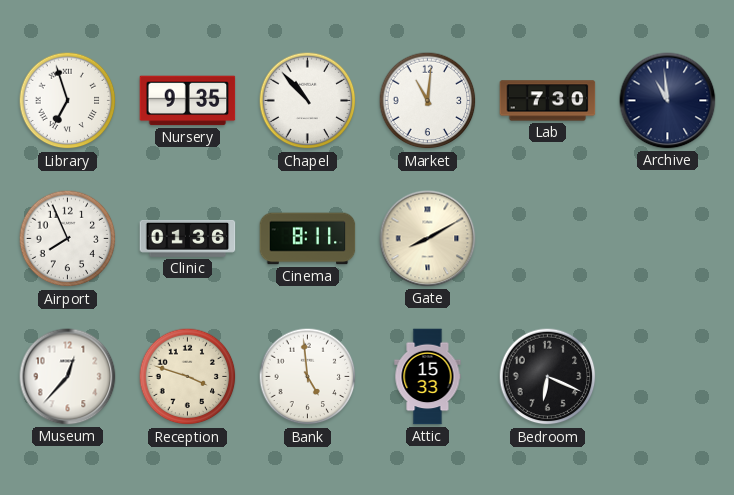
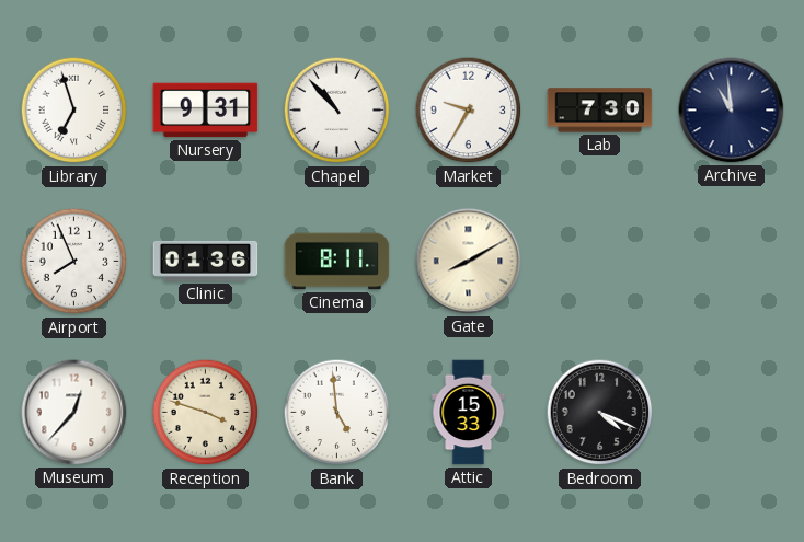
Nursery: 9:35 -> 9:31 (206, 111)
Market: 11:01 -> 9:35 (469, 111)
Bedroom: 6:19 -> 4:19 (600, 413)
